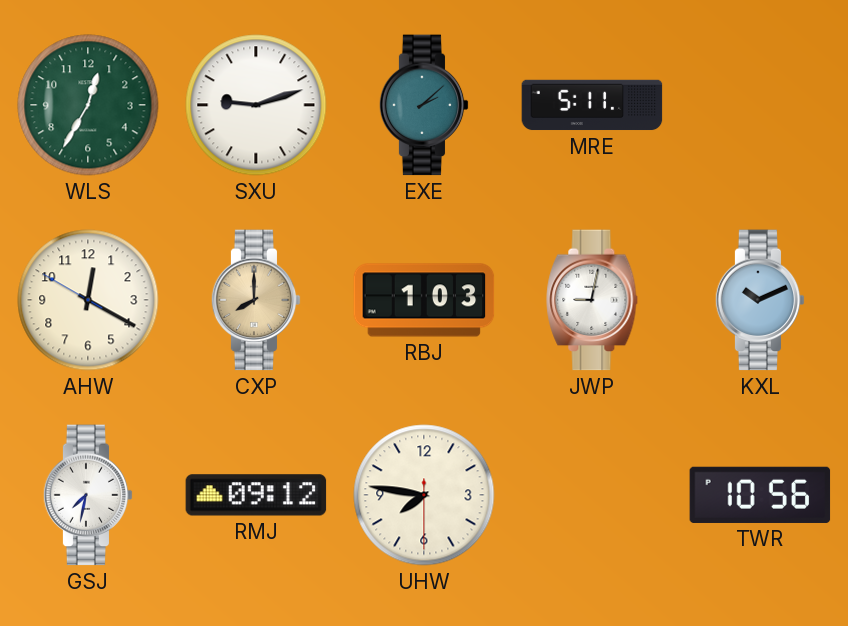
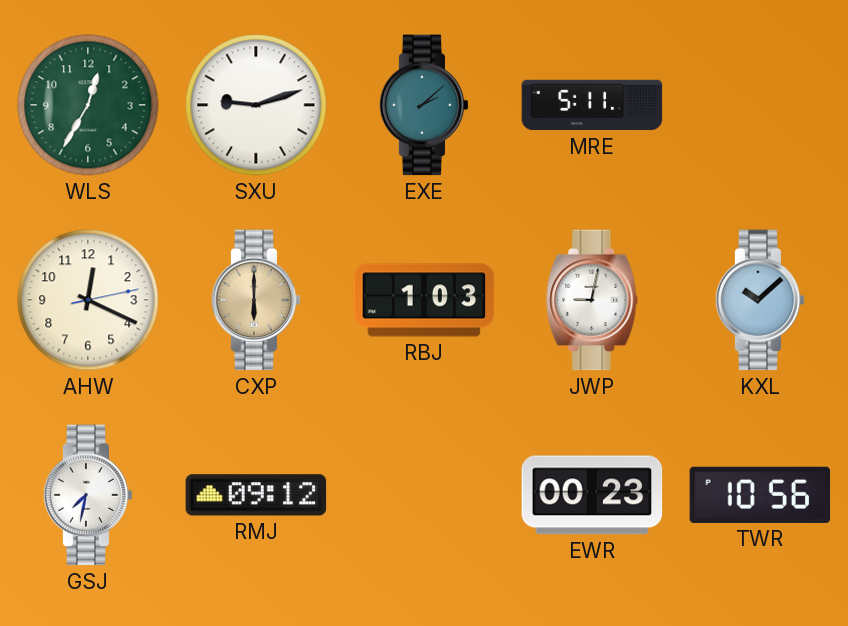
AHW: 12:19:50 -> 12:19:13 (88, 300)
CXP: 8:00 -> 6:00 (256, 300)
KXL: 10:11 -> 10:08 (760, 300)
UHW: 7:46 -> none (424, 495)
EWR: none -> 00:23 (592, 495)
